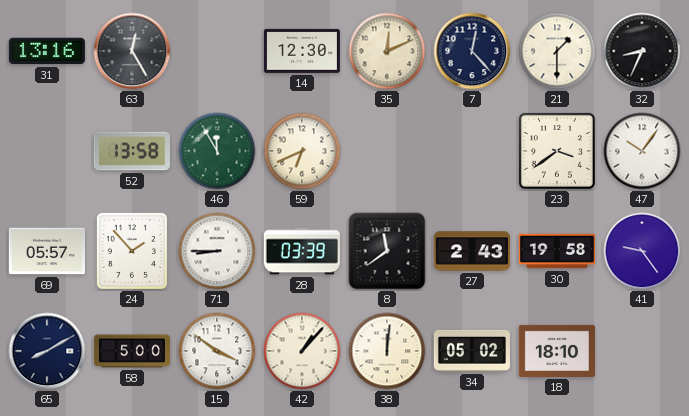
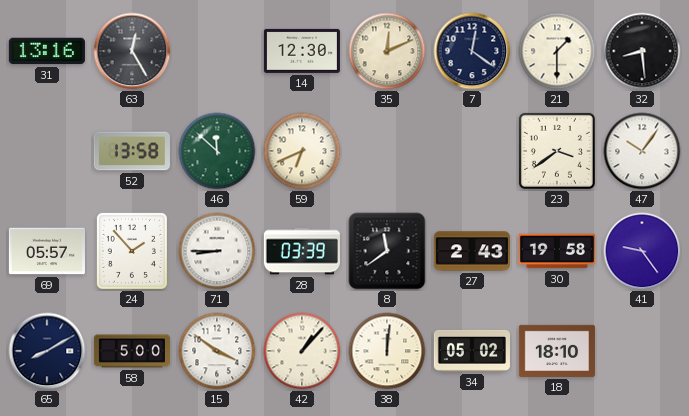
7: 12:23 -> 12:21 (472, 51)
32: 8:34 -> 8:29 (642, 51)
46: 11:55 -> 11:52 (217, 151)
